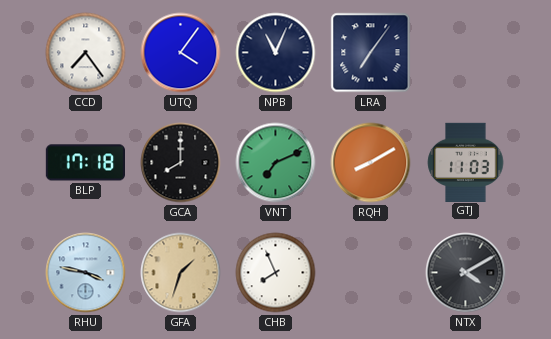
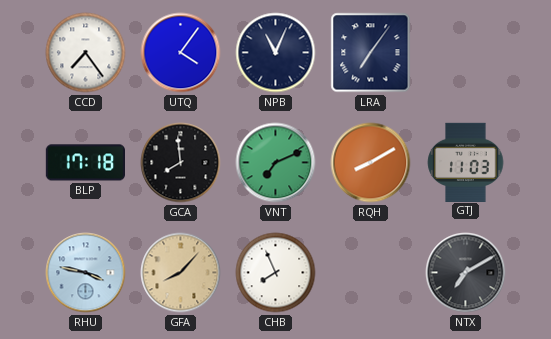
GCA: 8:00 -> 7:59 (181, 163)
GFA: 1:33 -> 8:07 (181, 273)
NTX: 4:10 -> 7:10 (466, 273)
